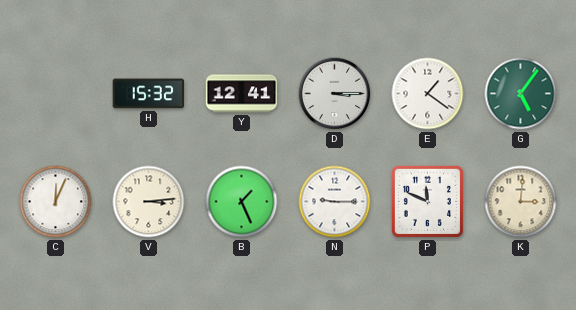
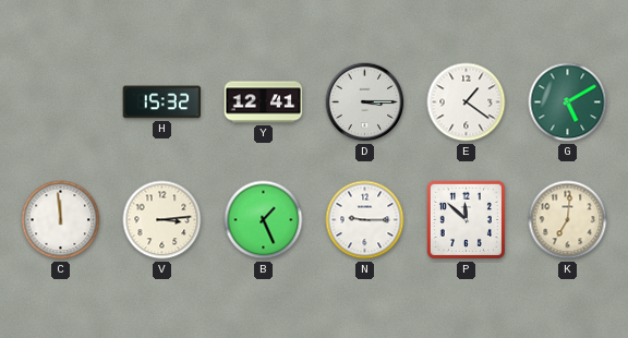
G: 5:06 -> 5:10 (568, 102)
C: 12:04 -> 11:59 (61, 220)
P: 11:49 -> 11:52 (466, 219)
K: 3:01 -> 7:01 (568, 220)
